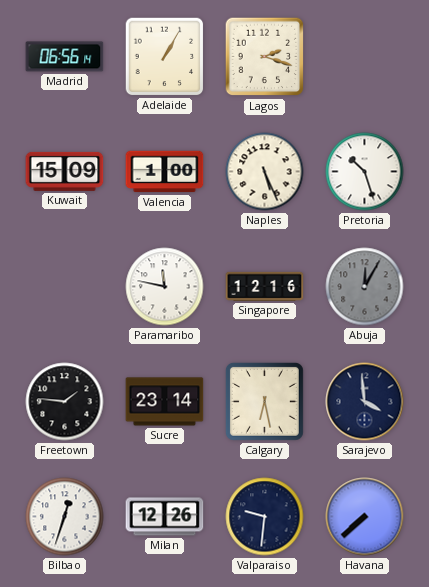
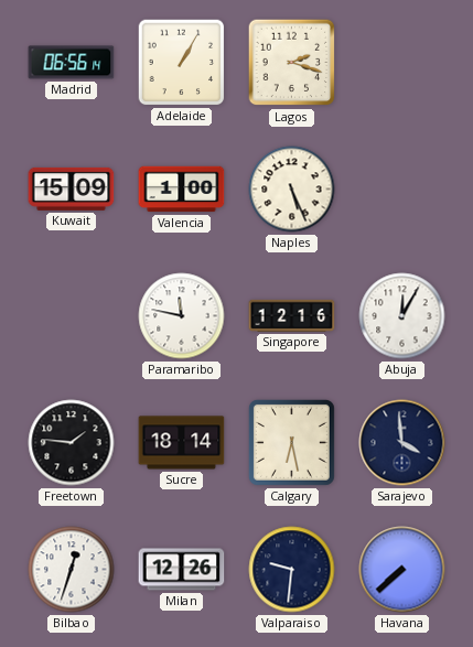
Pretoria: 10:27 -> none (365, 172)
Abuja dial: grey -> white (402, 316)
Sucre: 23:14 -> 18:14 (182, 443)
